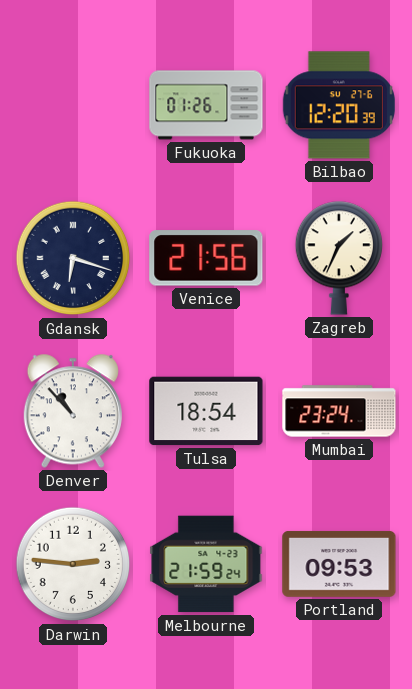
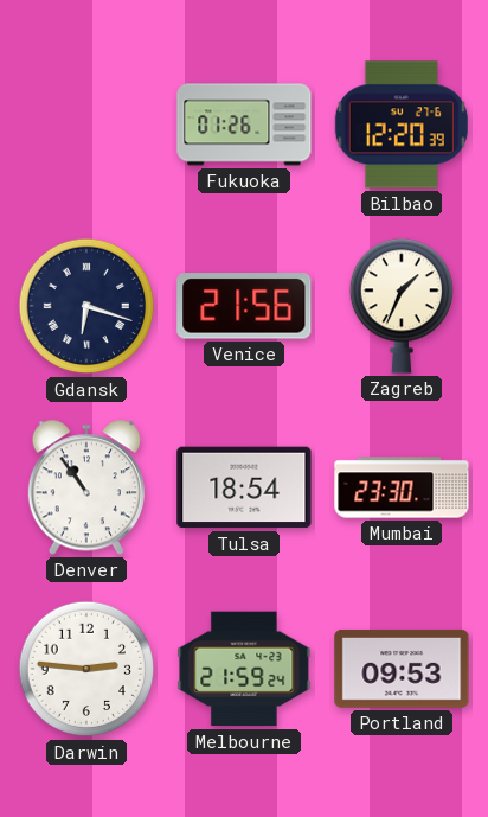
Denver: 10:53 -> 10:54 (86, 487)
Mumbai: 23:24 -> 23:30 (402, 487)
